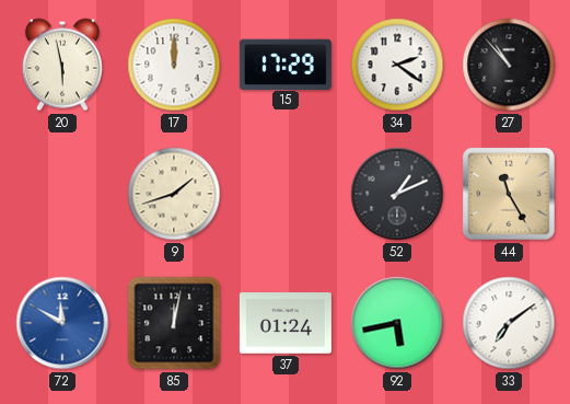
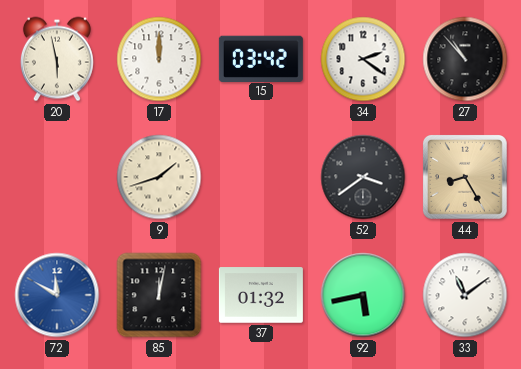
15: 17:29 -> 03:42 (261, 58)
52: 1:11 -> 3:39 (363, 177)
44: 11:25 -> 8:25 (466, 178)
37: 01:24 -> 01:32 (261, 295)
33: 7:09 -> 11:09 (465, 295)
